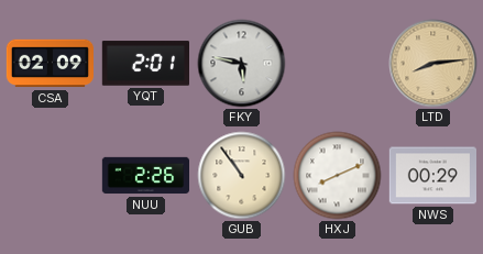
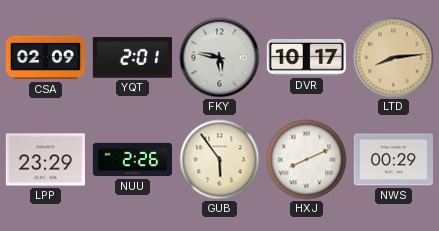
DVR: none -> 10:17 (306, 57)
LPP: none -> 23:29 (45, 160)
GUB: 10:54 -> 5:54 (220, 160)
